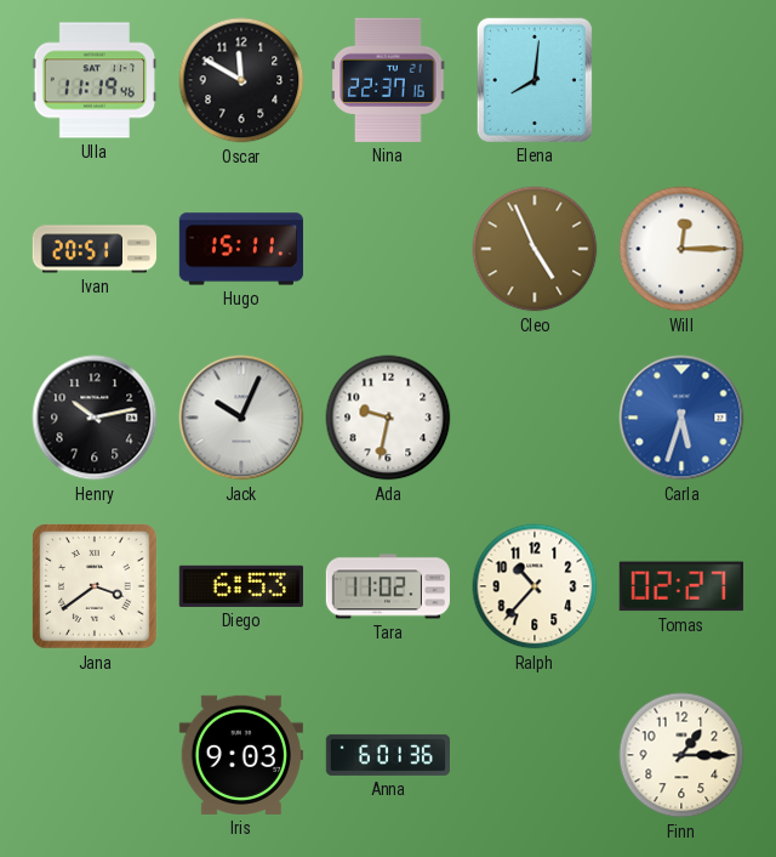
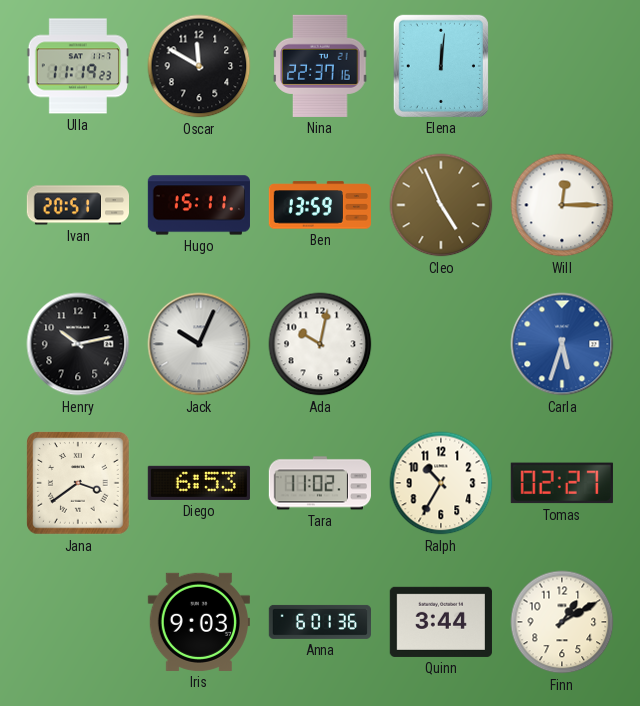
Ulla: 11:19:46 -> 11:19:23 (78, 66)
Elena: 8:01 -> 12:01 (441, 66)
Ben: none -> 13:59 (320, 205)
Ada: 9:32 -> 10:02 (320, 344)
Ralph: 10:37 -> 10:35 (441, 483)
Quinn: none -> 3:44 (441, 622)
Finn: 1:15 -> 1:10 (562, 622)
